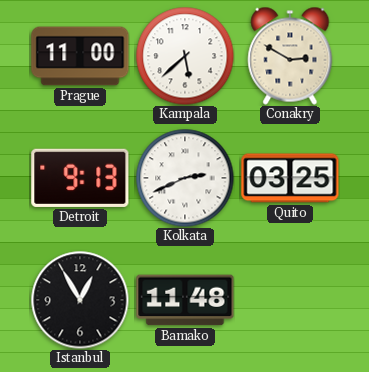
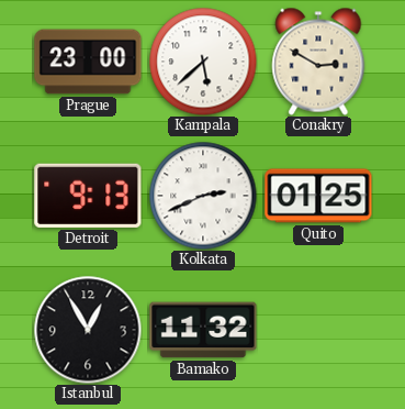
Prague: 11:00 -> 23:00 (88, 62)
Quito: 03:25 -> 01:25 (318, 196)
Bamako: 11:48 -> 11:32 (203, 330)
